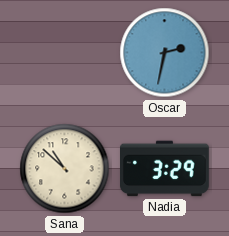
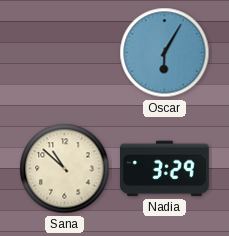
Oscar: 2:32 -> 6:05 (165, 53)
